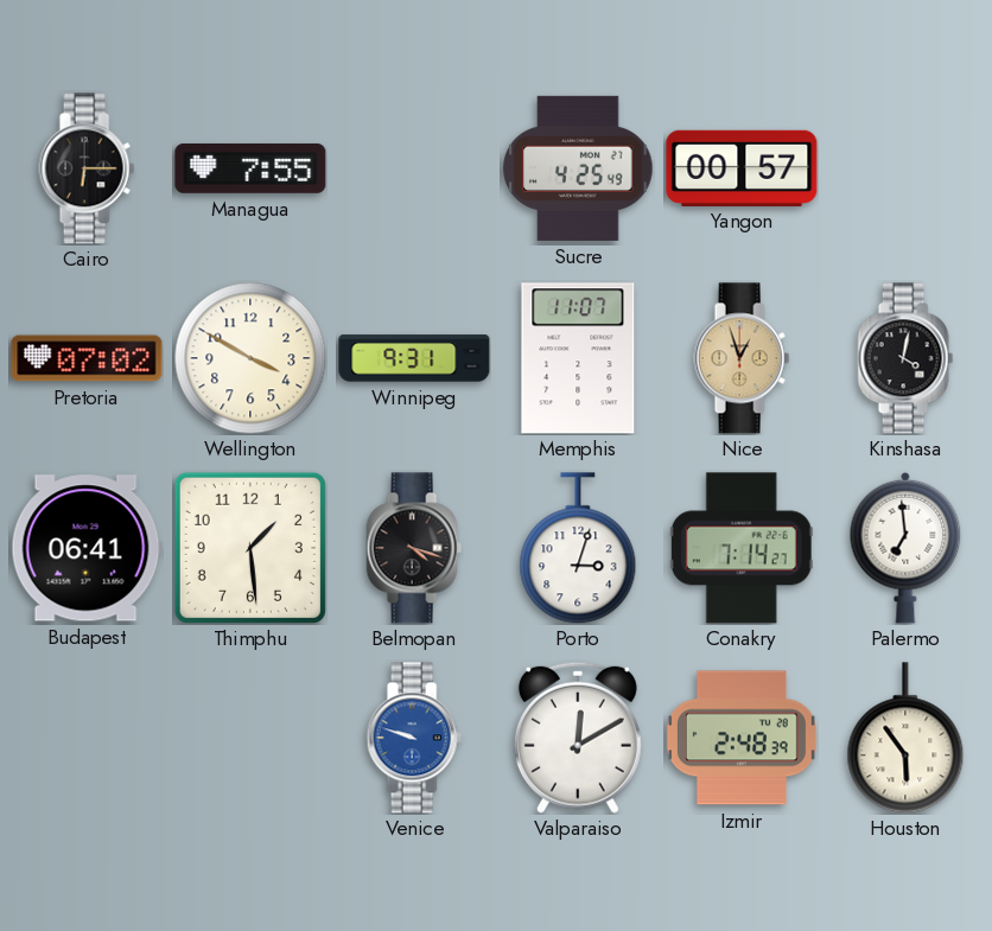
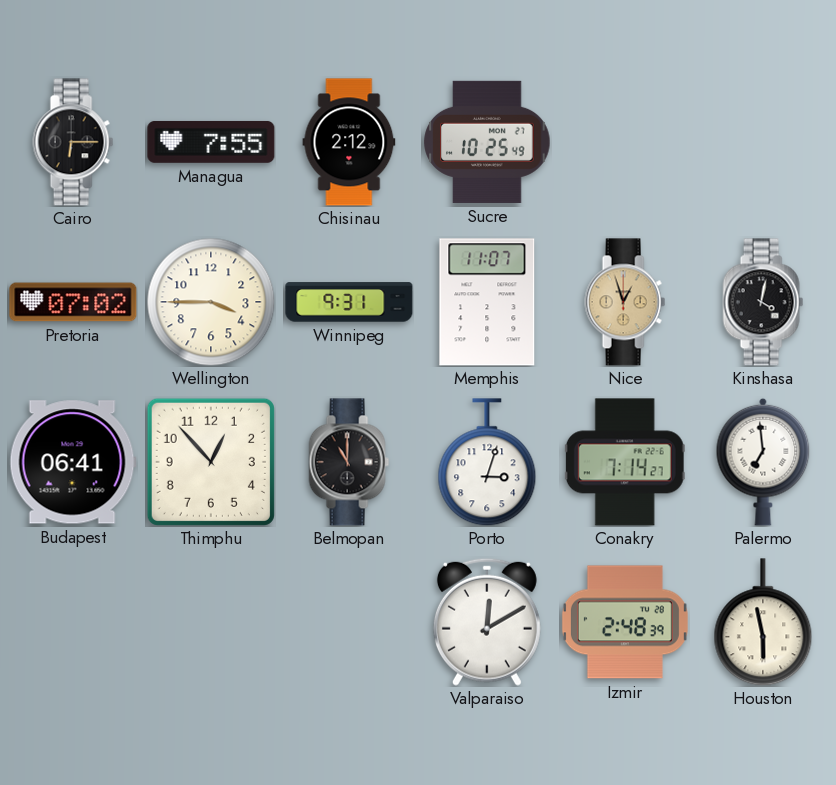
Chisinau: none -> 2:12 (349, 142)
Sucre: 4:25 -> 10:25 (487, 142)
Yangon: 00:57 -> none (742, 167)
Wellington: 3:50 -> 3:45 (211, 302)
Thimphu: 1:29 -> 12:53 (211, 462)
Belmopan: 4:18 -> 11:00 (349, 462)
Venice: 9:48 -> none (414, 738)
Houston: 5:54 -> 5:58 (763, 622)
